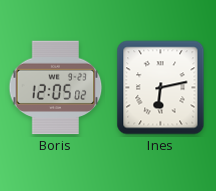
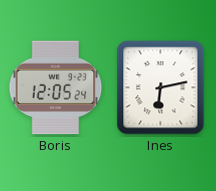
Boris: 12:05:02 -> 12:05:24 (56, 88)
